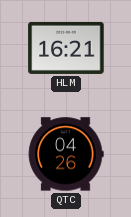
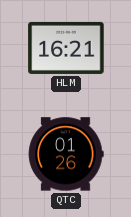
QTC: 04:26 -> 01:26 (66, 154)
